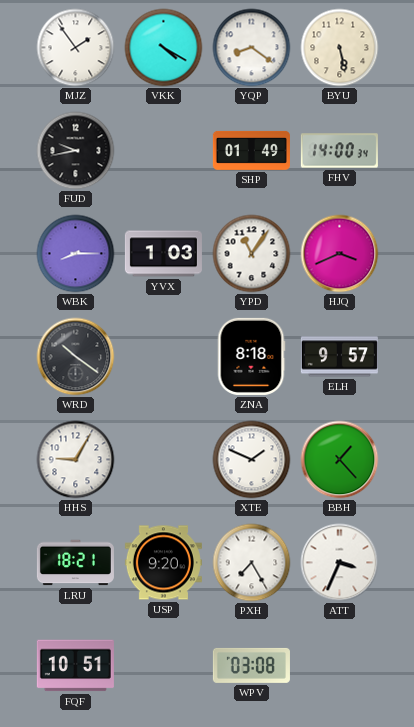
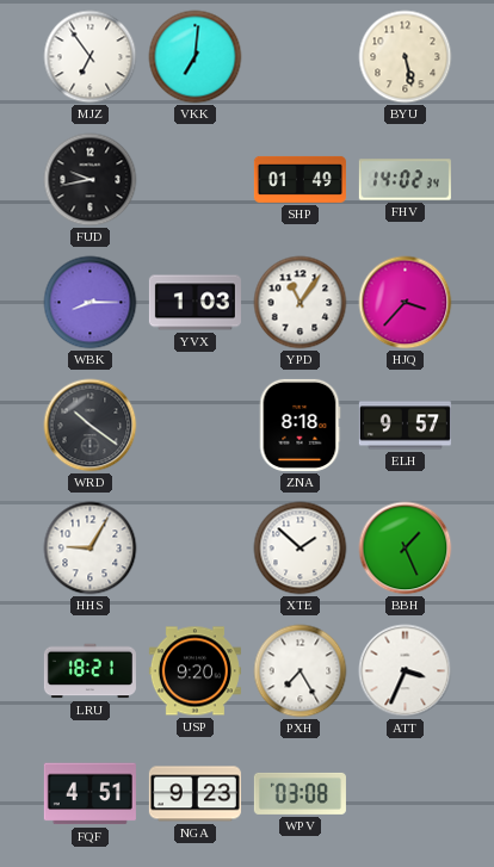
MJZ: 1:54 -> 6:54 (91, 57)
VKK: 4:20 -> 7:01 (196, 57)
YQP: 8:21 -> none (252, 48)
FHV: 14:00 -> 14:02 (405, 180)
HJQ: 3:41 -> 3:37 (406, 303)
XTE: 1:49 -> 1:52 (301, 549)
BBH: 1:23 -> 1:26 (406, 549)
FQF: 10:51 -> 4:51 (89, 794)
NGA: none -> 9:23 (194, 794)
